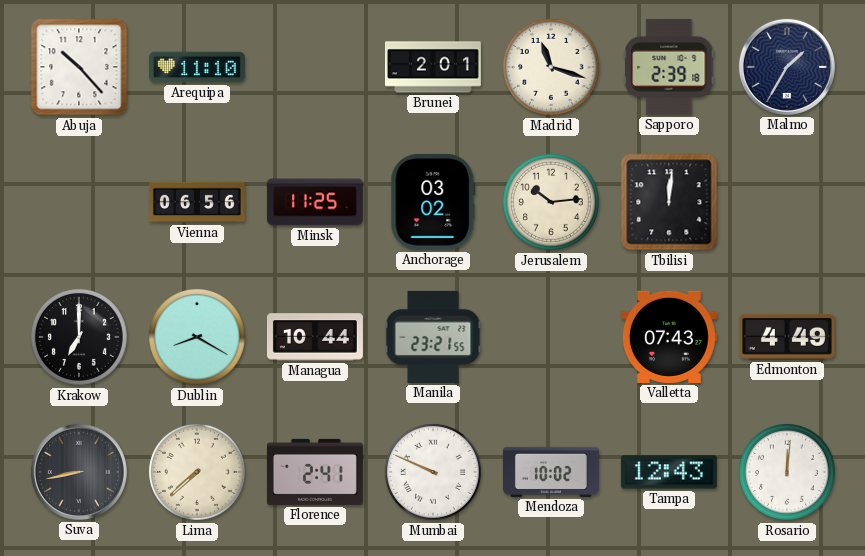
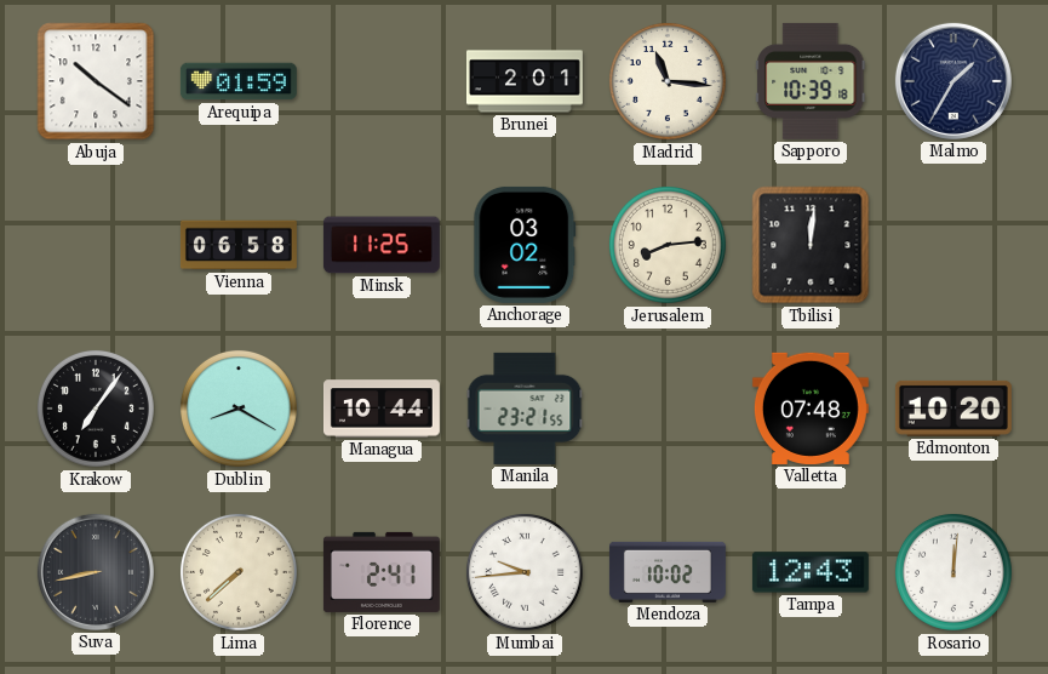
Abuja: 10:23 -> 10:21 (96, 81)
Arequipa: 11:10 -> 01:59 (239, 81)
Madrid: 11:18 -> 11:16 (668, 81)
Sapporo: 2:39 -> 10:39 (812, 81)
Vienna: 06:56 -> 06:58 (239, 245)
Jerusalem: 10:14 -> 8:14 (668, 245)
Krakow: 7:00 -> 7:06 (96, 409)
Valletta: 07:43 -> 07:48 (811, 409)
Edmonton: 4:49 -> 10:20 (953, 409)
Mumbai: 9:49 -> 9:44 (525, 572)
